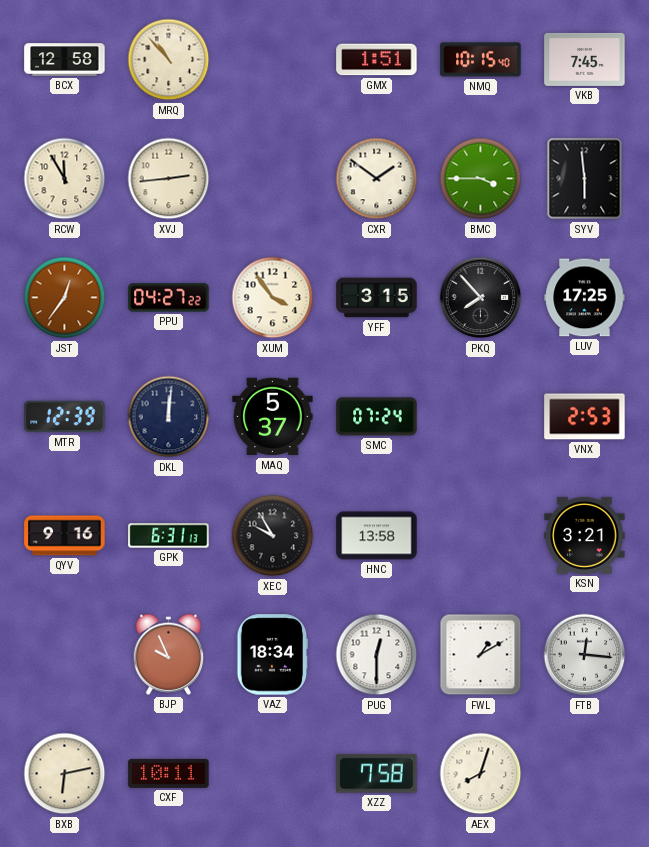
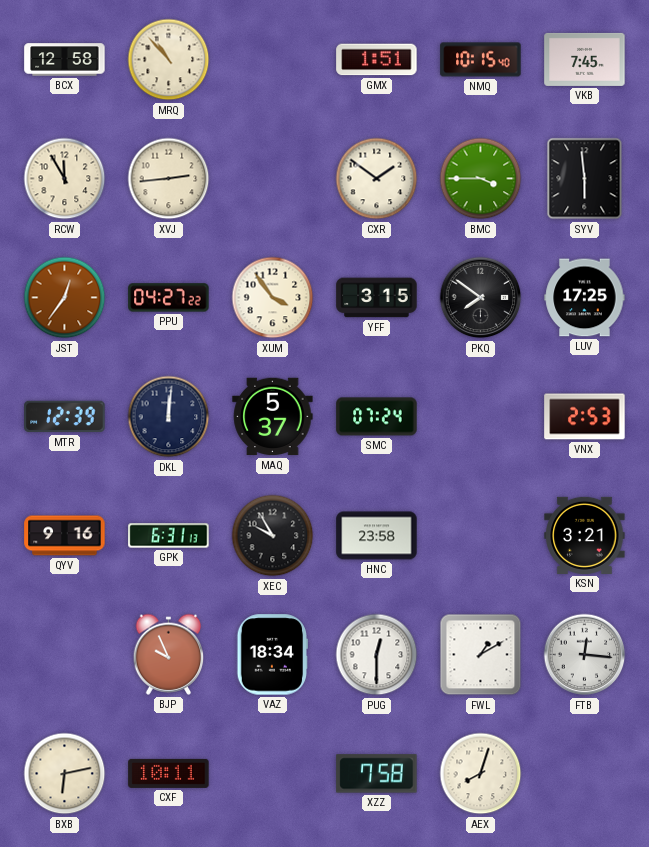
PKQ: 7:53 -> 7:51 (481, 298)
HNC: 13:58 -> 23:58 (377, 536)
